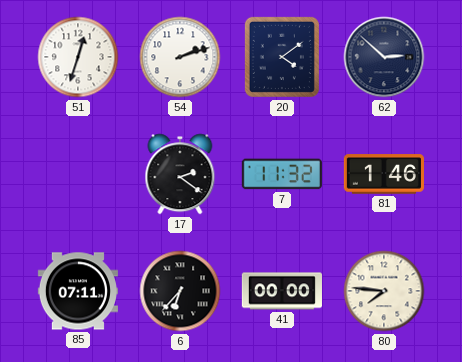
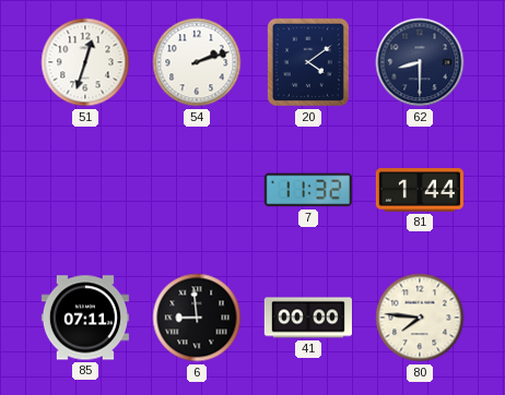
62: 2:52 -> 8:30 (420, 62)
17: 2:21 -> none (180, 174)
81: 1:46 -> 1:44 (420, 190)
6: 6:37 -> 8:59 (197, 318)
